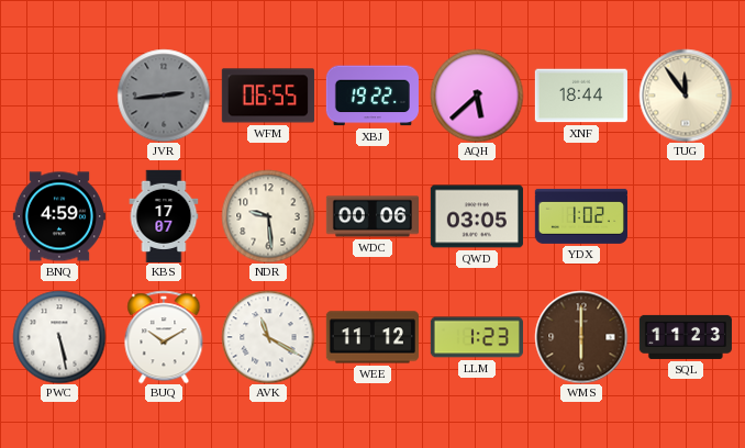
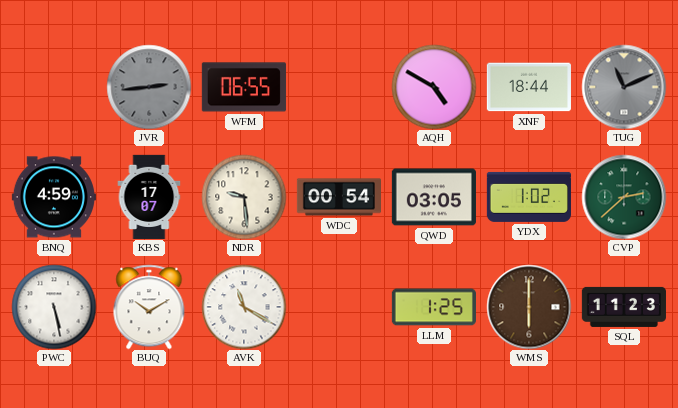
XBJ: 19:22 -> none (372, 96)
AQH: 5:38 -> 4:50 (434, 87)
TUG: 11:54 -> 11:11 (624, 87)
TUG dial: cream -> grey (624, 87)
WDC: 00:06 -> 00:54 (338, 197)
CVP: none -> 2:38 (624, 197)
WEE: 11:12 -> none (372, 337)
LLM: 1:23 -> 1:25 (434, 307)
